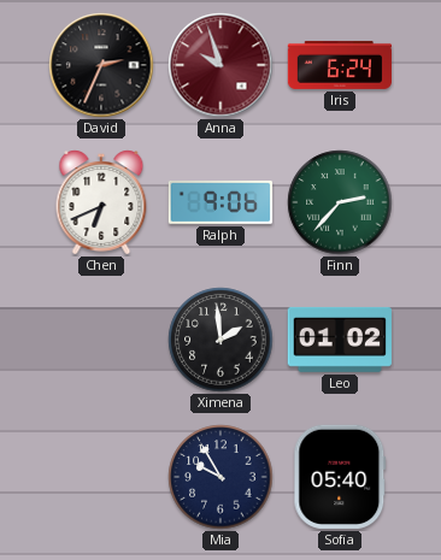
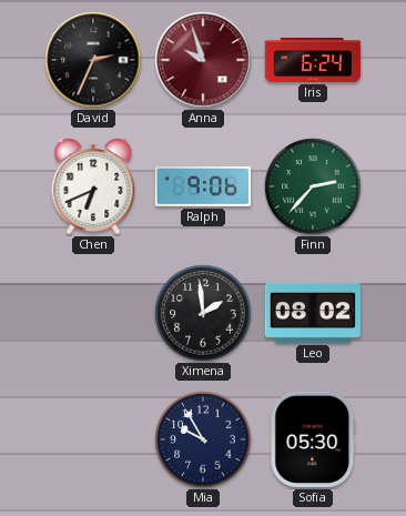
Leo: 01:02 -> 08:02 (313, 313)
Sofia: 05:40 -> 05:30 (313, 439)
